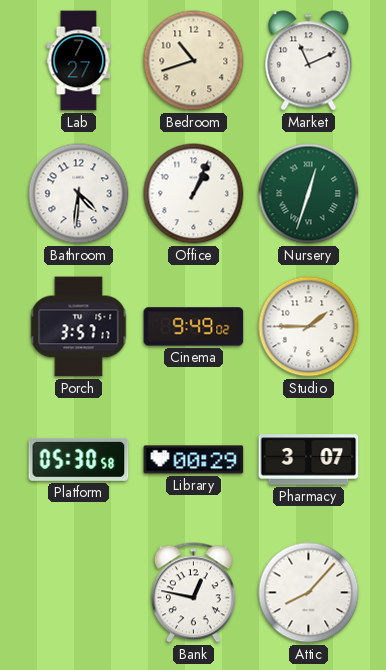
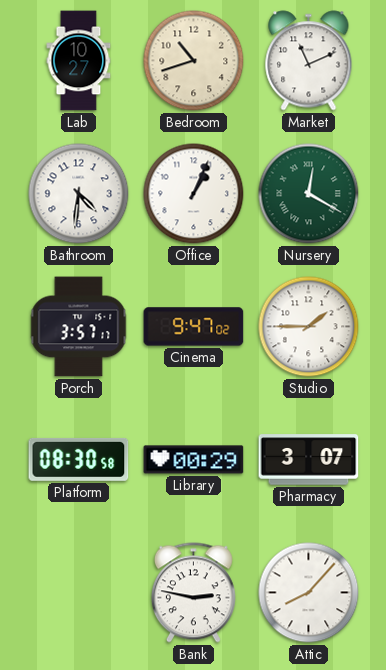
Lab: 7:27 -> 10:27 (79, 61)
Nursery: 12:33 -> 12:20 (309, 194)
Cinema: 9:49 -> 9:47 (194, 327)
Platform: 05:30 -> 08:30 (79, 459)
Bank: 12:47 -> 2:47 (193, 593)
